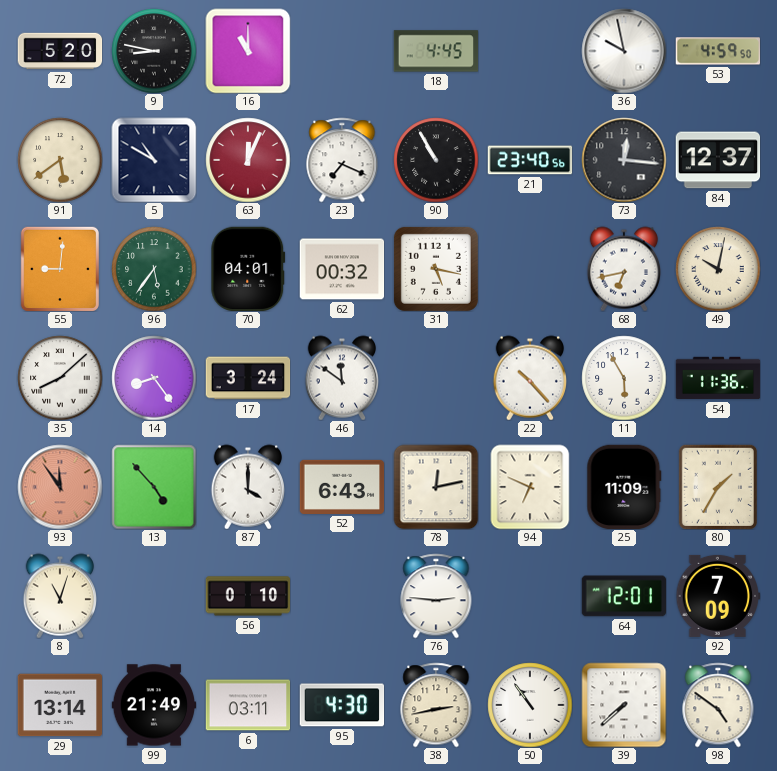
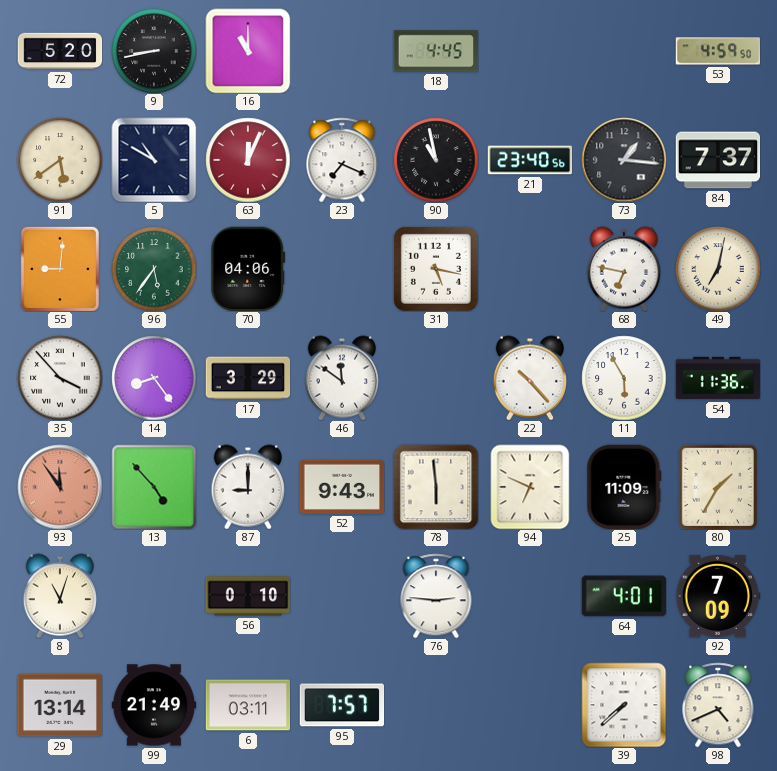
9: 8:47 -> 8:43 (154, 51)
36: 9:58 -> none (624, 51)
90: 10:55 -> 10:58 (436, 160)
73: 12:16 -> 1:16 (624, 160)
84: 12:37 -> 7:37 (718, 160)
70: 04:01 -> 04:06 (248, 268)
62: 00:32 -> none (342, 269)
68: 6:43 -> 6:47 (623, 269)
49: 10:02 -> 7:02 (718, 269)
35: 8:08 -> 3:53 (60, 378)
17: 3:24 -> 3:29 (248, 378)
87: 4:00 -> 9:00 (247, 487)
52: 6:43 -> 9:43 (342, 487)
78: 12:13 -> 5:59 (436, 487)
64: 12:01 -> 4:01 (624, 596)
95: 4:30 -> 7:57 (342, 705)
38: 2:43 -> none (436, 705)
50: 10:54 -> none (530, 705)
98: 4:51 -> 4:41 (718, 705)
